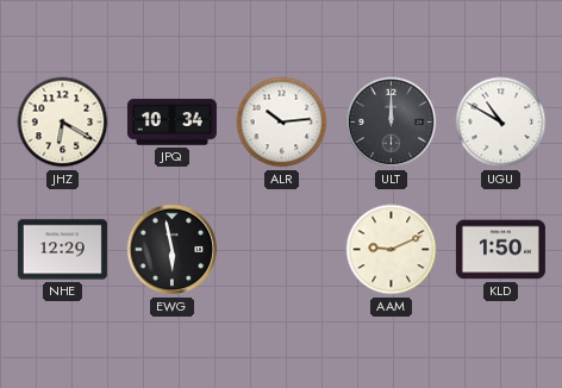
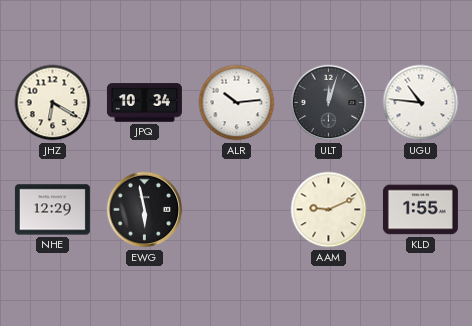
ULT: 12:00 -> 12:03 (329, 103)
UGU: 10:50 -> 10:46 (421, 103)
KLD: 1:50 -> 1:55 (420, 210)
